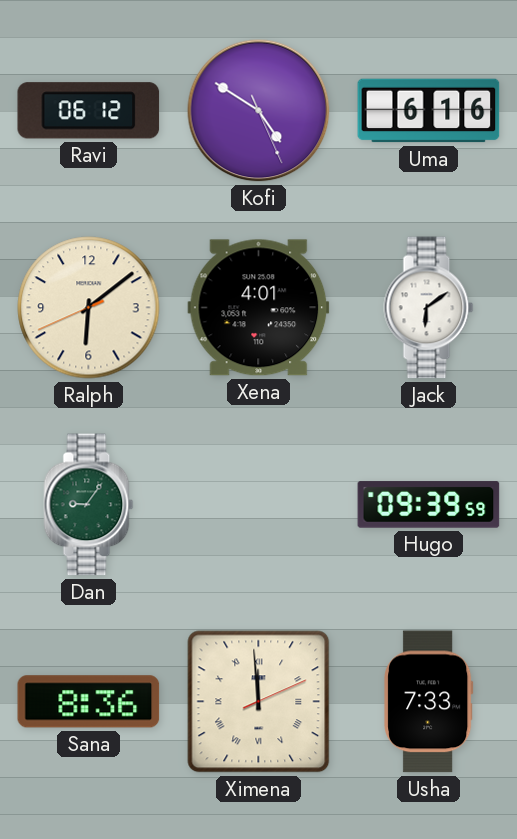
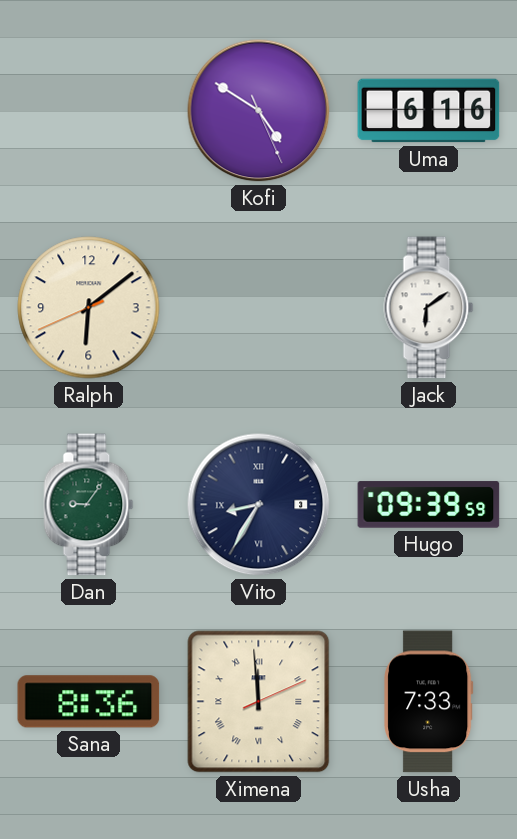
Ravi: 06:12 -> none (89, 111)
Xena: 4:01 -> none (259, 308)
Vito: none -> 8:35 (259, 505)
